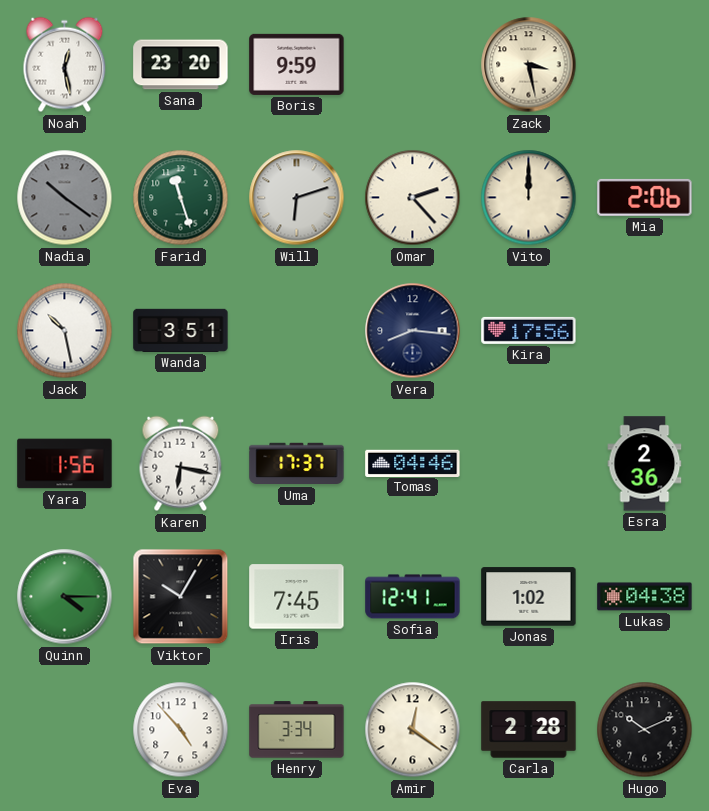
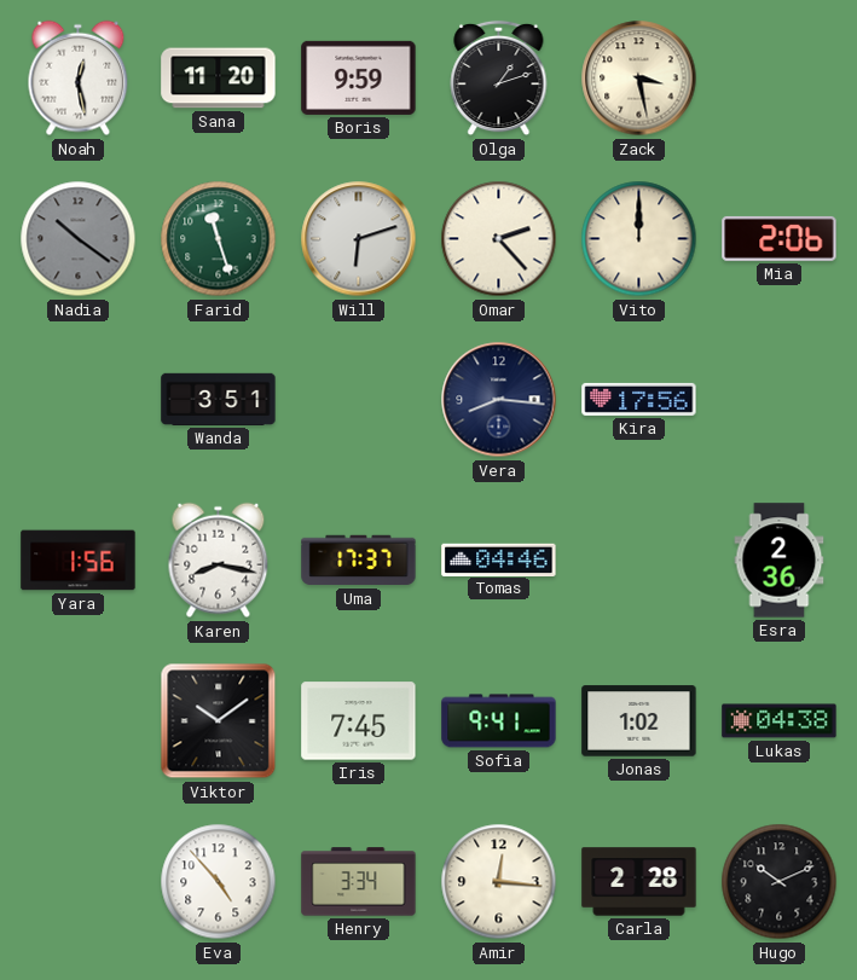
Sana: 23:20 -> 11:20 (219, 79)
Olga: none -> 1:12 (499, 79)
Jack: 10:28 -> none (65, 331)
Karen: 6:17 -> 8:17 (219, 561)
Quinn: 4:15 -> none (65, 597)
Viktor: 10:05 -> 10:09 (219, 721)
Sofia: 12:41 -> 9:41 (499, 721)
Amir: 12:21 -> 12:16 (499, 882)
